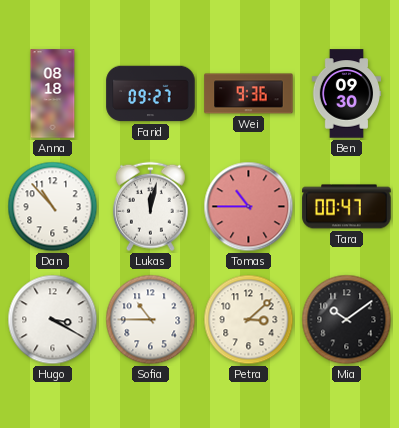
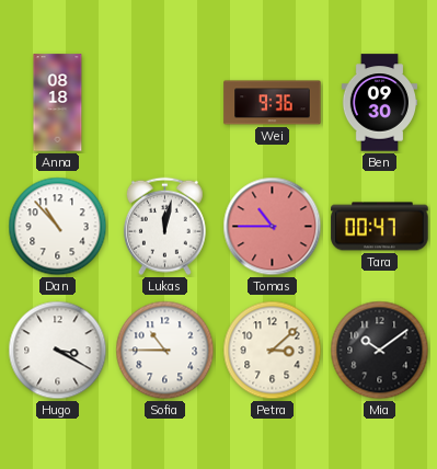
Farid: 09:27 -> none (151, 94)
